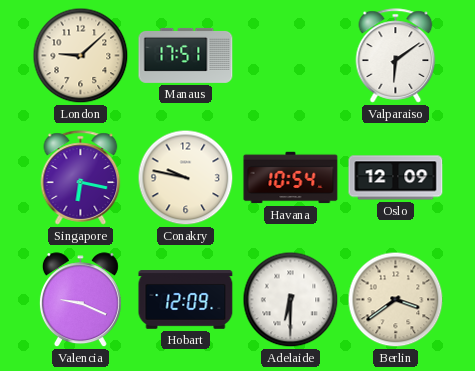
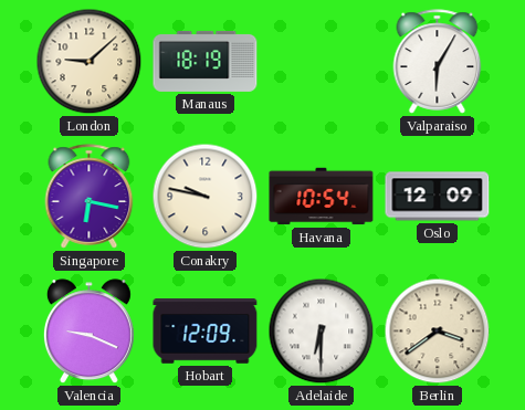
Manaus: 17:51 -> 18:19 (206, 61)
Valparaiso: 6:09 -> 6:05 (438, 62)
